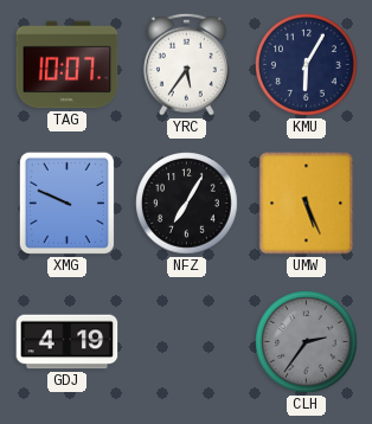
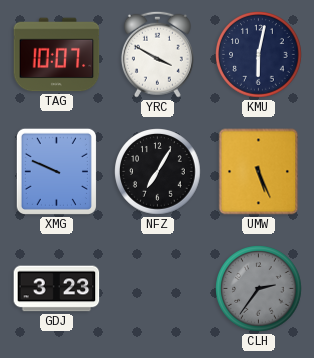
YRC: 5:36 -> 3:50 (157, 54)
KMU: 6:05 -> 6:02 (259, 55)
GDJ: 4:19 -> 3:23 (57, 289)
